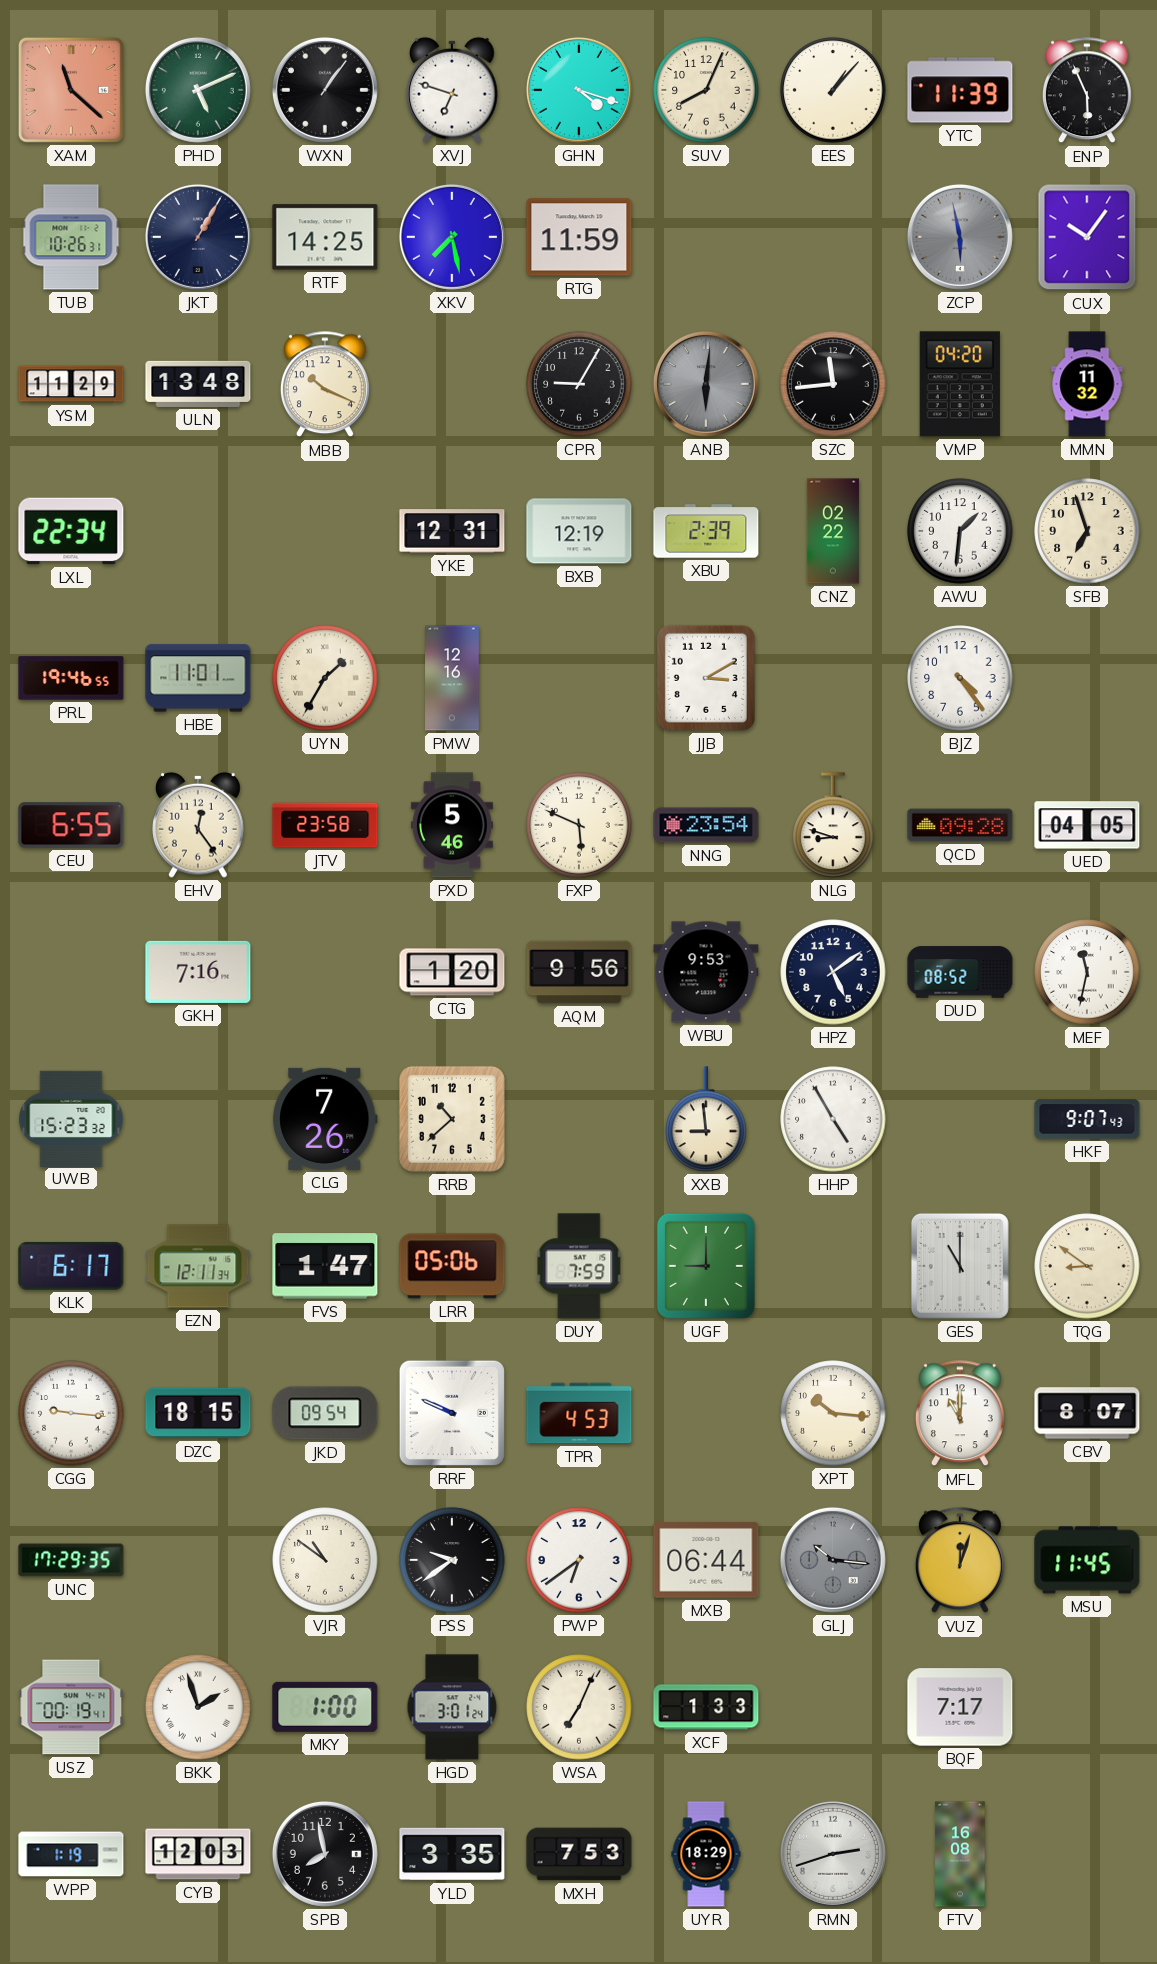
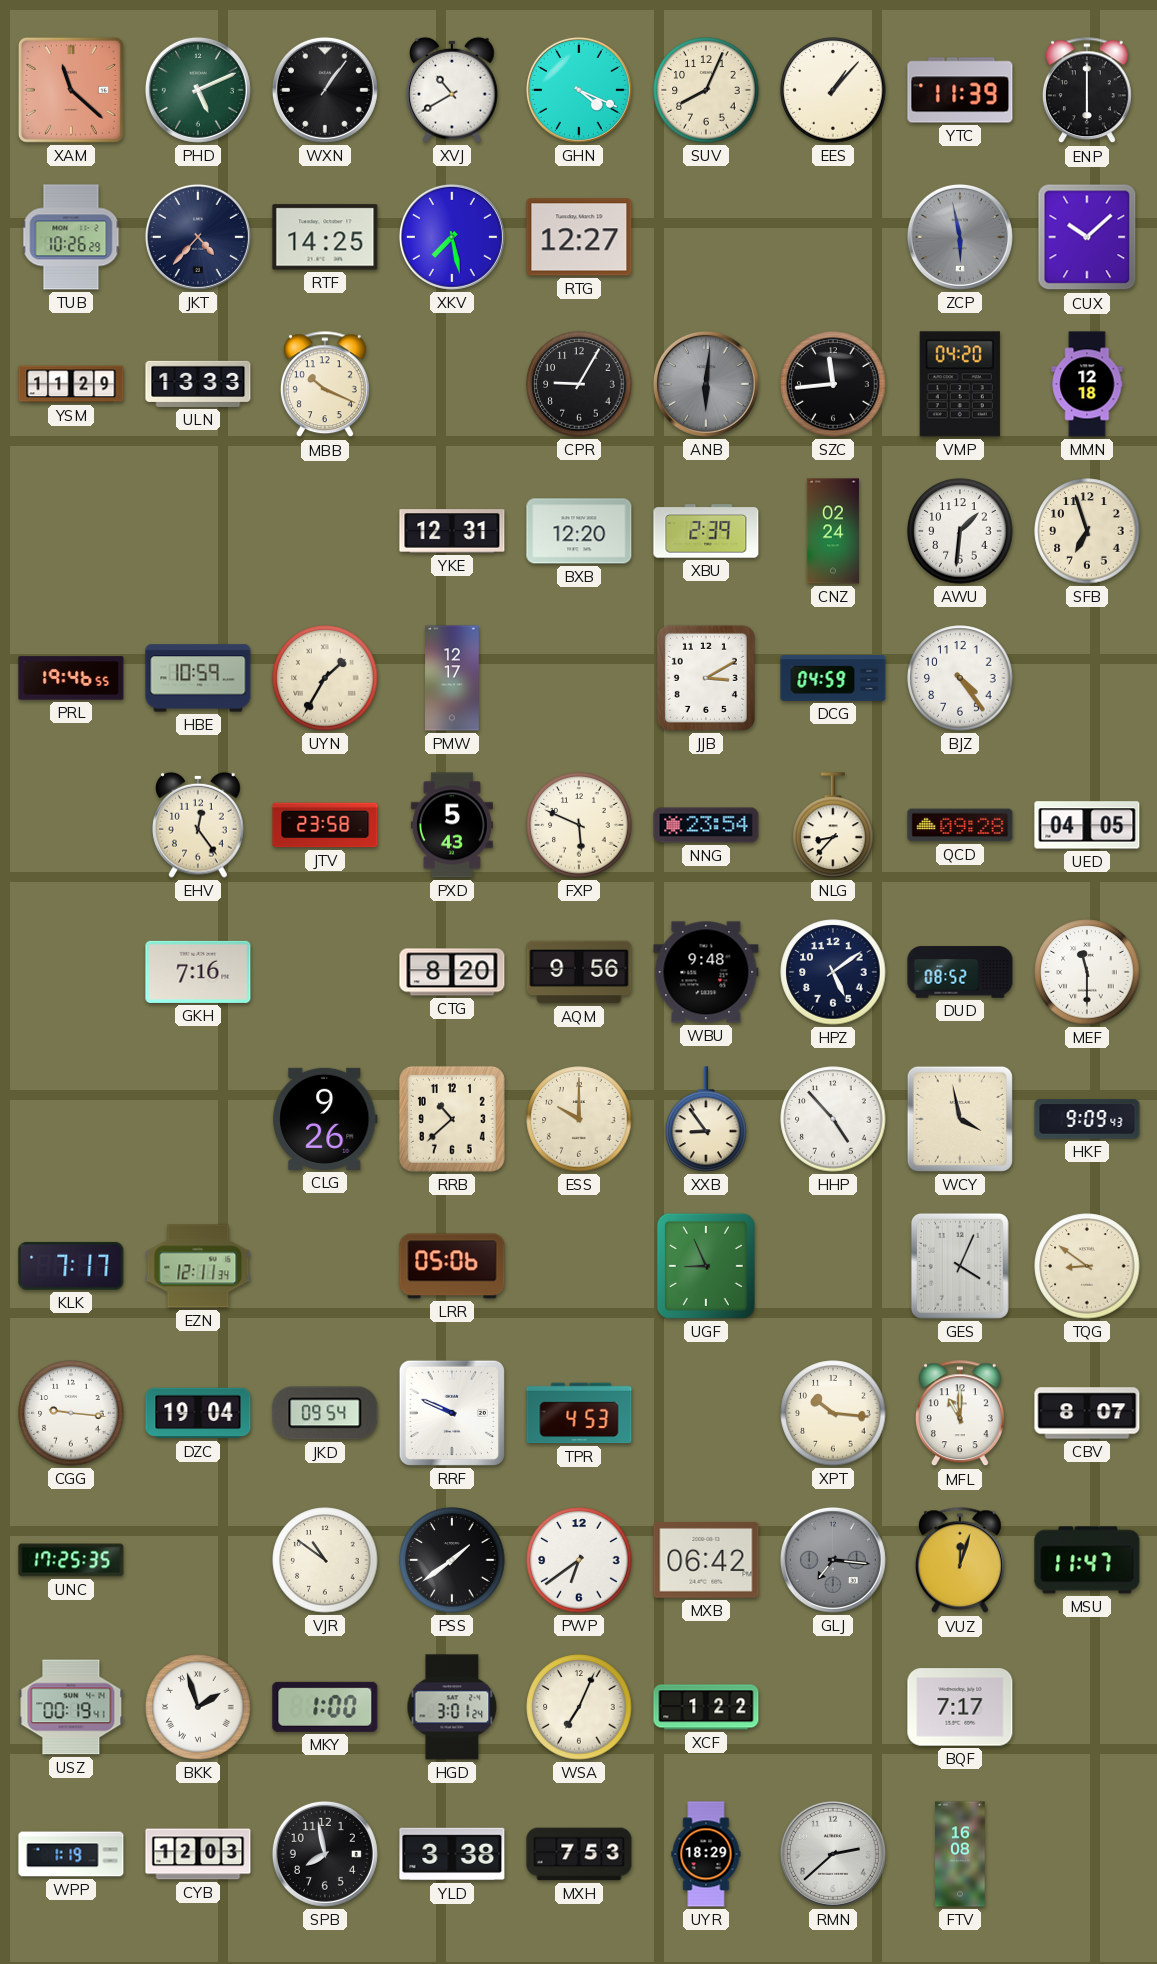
XVJ: 6:48 -> 10:40 (452, 90)
GHN: 4:18 -> 4:19 (579, 90)
ENP: 5:56 -> 6:00 (1087, 91)
TUB: 10:26:31 -> 10:26:29 (71, 237)
JKT: 1:05 -> 4:37 (198, 237)
RTG: 11:59 -> 12:27 (579, 237)
CUX: 10:06 -> 10:08 (1087, 237)
ULN: 13:48 -> 13:33 (198, 384)
MMN: 11:32 -> 12:18 (1087, 384)
LXL: 22:34 -> none (71, 531)
BXB: 12:19 -> 12:20 (579, 531)
CNZ: 02:22 -> 02:24 (833, 531)
HBE: 11:01 -> 10:59 (198, 678)
PMW: 12:16 -> 12:17 (452, 678)
DCG: none -> 04:59 (833, 678)
CEU: 6:55 -> none (71, 825)
PXD: 5:46 -> 5:43 (452, 825)
NLG: 8:48 -> 8:37 (833, 825)
CTG: 1:20 -> 8:20 (452, 972)
WBU: 9:53 -> 9:48 (706, 972)
MEF: 11:32 -> 11:30 (1087, 972)
UWB: 15:23 -> none (71, 1118)
CLG: 7:26 -> 9:26 (326, 1119)
ESS: none -> 10:00 (579, 1119)
XXB: 8:59 -> 8:54 (706, 1119)
HHP: 4:55 -> 4:53 (833, 1119)
WCY: none -> 3:58 (960, 1119)
HKF: 9:07 -> 9:09 (1087, 1119)
KLK: 6:17 -> 7:17 (71, 1266)
FVS: 1:47 -> none (325, 1266)
DUY: 7:59 -> none (579, 1266)
UGF: 9:00 -> 8:56 (706, 1266)
GES: 11:00 -> 4:04 (960, 1266)
DZC: 18:15 -> 19:04 (198, 1413)
UNC: 17:29 -> 17:25 (71, 1560)
PSS: 9:39 -> 1:39 (452, 1560)
MXB: 06:44 -> 06:42 (706, 1560)
GLJ: 10:16 -> 7:16 (833, 1560)
MSU: 11:45 -> 11:47 (1087, 1560)
XCF: 1:33 -> 1:22 (706, 1707)
YLD: 3:35 -> 3:38 (452, 1854)
RMN: 2:42 -> 2:38 (833, 1854)
